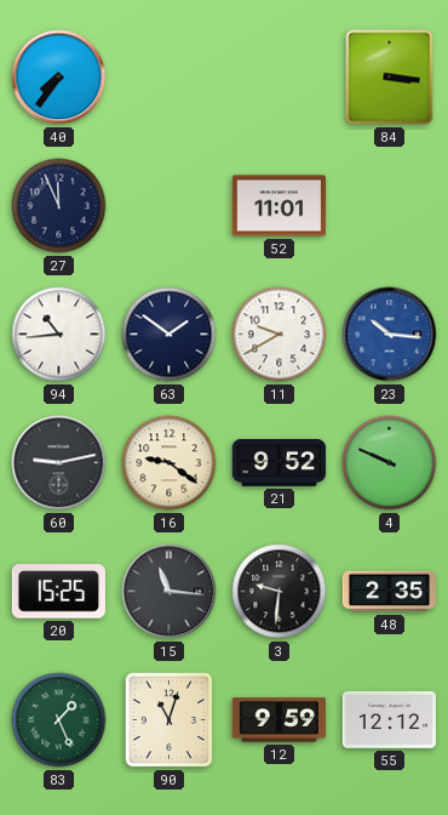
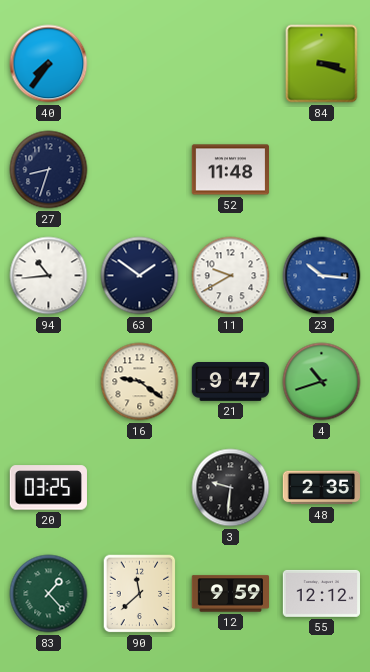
84: 3:16 -> 3:18 (322, 64)
27: 11:56 -> 8:33 (49, 170)
52: 11:01 -> 11:48 (230, 170)
60: 9:13 -> none (59, 463)
21: 9:52 -> 9:47 (231, 382)
4: 9:49 -> 10:42 (322, 382)
20: 15:25 -> 03:25 (48, 488)
15: 11:16 -> none (170, 592)
83: 1:26 -> 1:23 (49, 594)
90: 11:03 -> 11:38 (140, 594)
